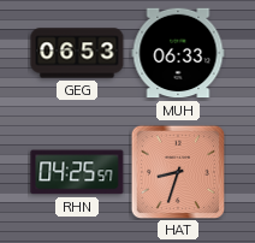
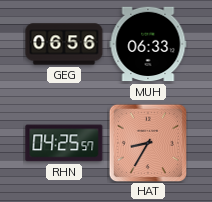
GEG: 06:53 -> 06:56 (64, 44)
HAT: 8:33 -> 8:35 (148, 143)
